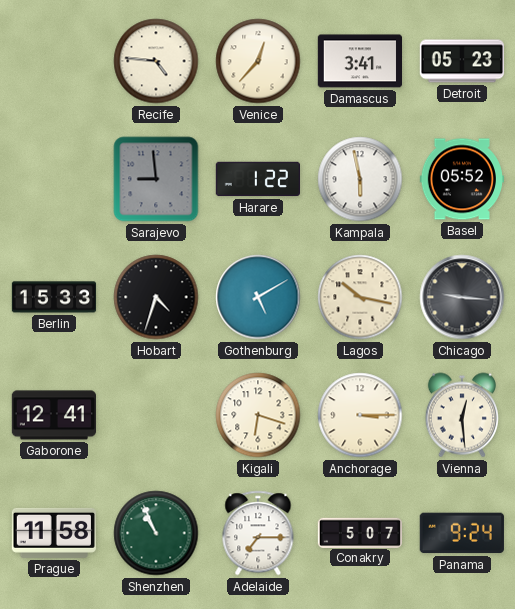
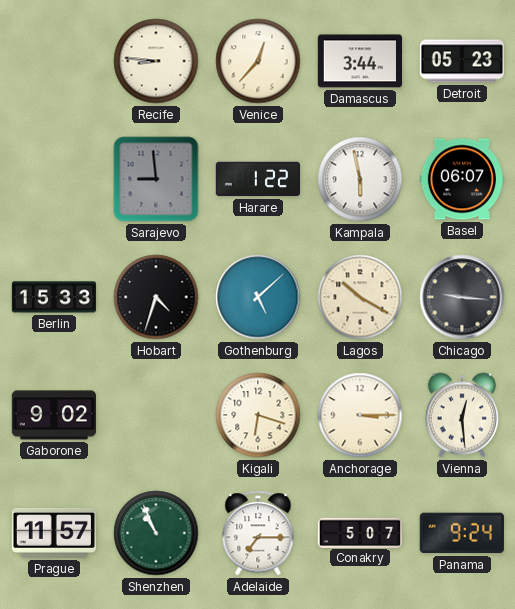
Recife: 4:46 -> 8:46 (156, 61)
Damascus: 3:41 -> 3:44 (359, 61)
Basel: 05:52 -> 06:07 (461, 179)
Gothenburg: 5:10 -> 5:08 (258, 297)
Lagos: 10:17 -> 10:20 (360, 297)
Gaborone: 12:41 -> 9:02 (53, 415)
Prague: 11:58 -> 11:57 (54, 533)
